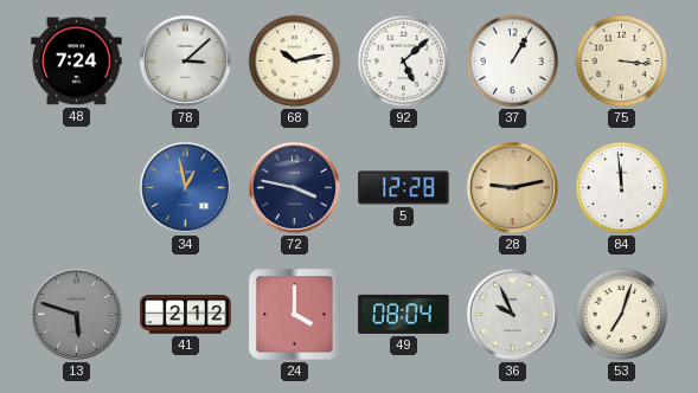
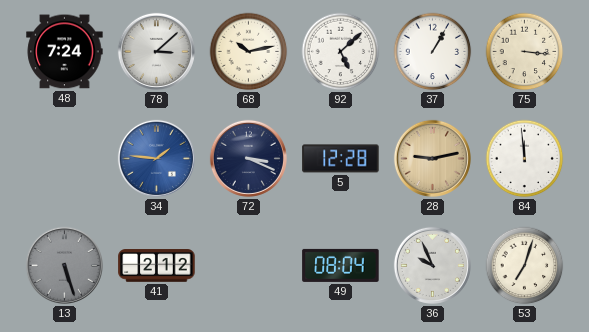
34: 12:58 -> 1:46 (156, 158)
72: 3:47 -> 3:19 (248, 158)
13: 5:48 -> 5:27 (64, 265)
24: 4:00 -> none (295, 315)
